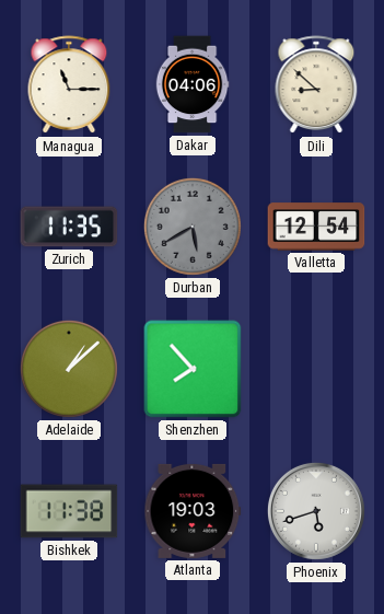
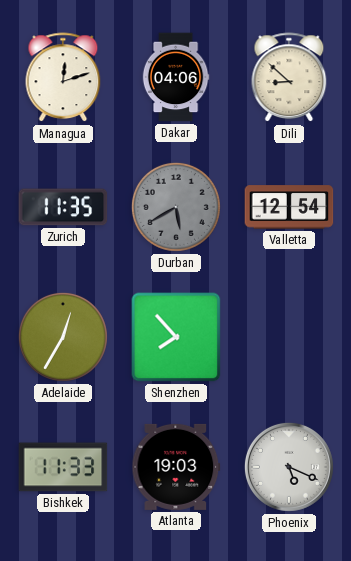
Managua: 11:15 -> 12:12 (63, 78)
Adelaide: 1:08 -> 12:35 (63, 337)
Bishkek: 11:38 -> 11:33 (63, 467)
Phoenix: 5:42 -> 5:19 (289, 467)
